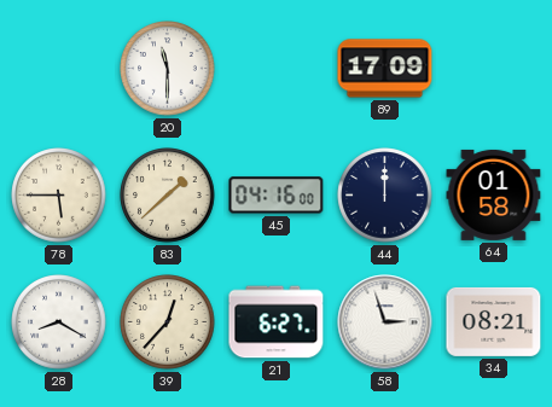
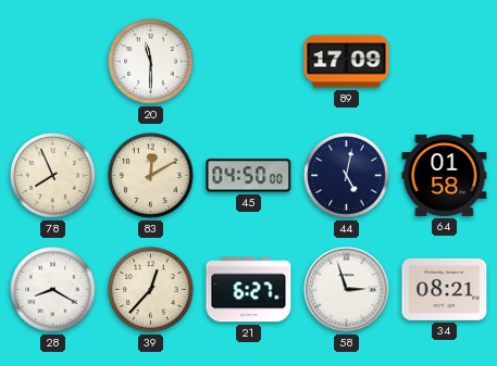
78: 5:45 -> 7:56 (53, 176)
83: 1:38 -> 12:10 (151, 176)
45: 04:16 -> 04:50 (249, 176)
44: 12:00 -> 5:02 (347, 176)
